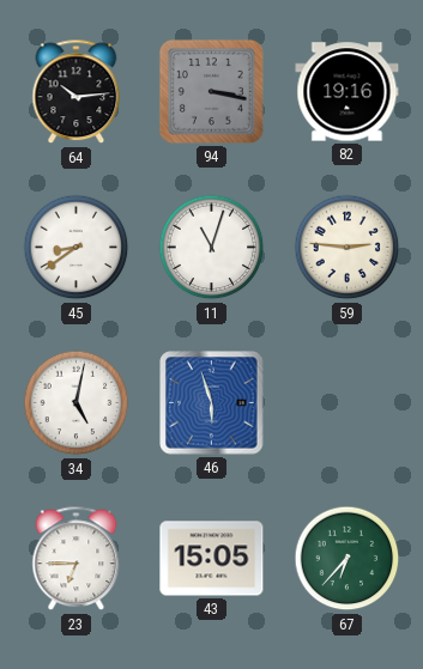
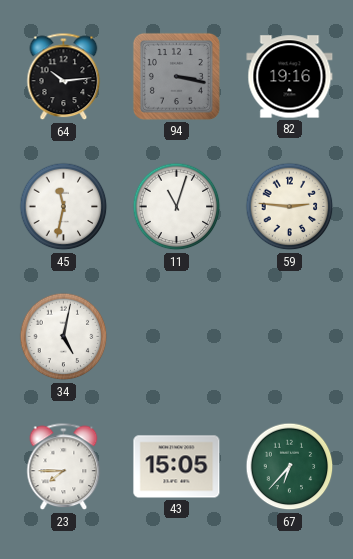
45: 8:39 -> 11:32 (64, 207)
46: 5:57 -> none (212, 403)
23: 6:45 -> 7:45 (64, 467)
